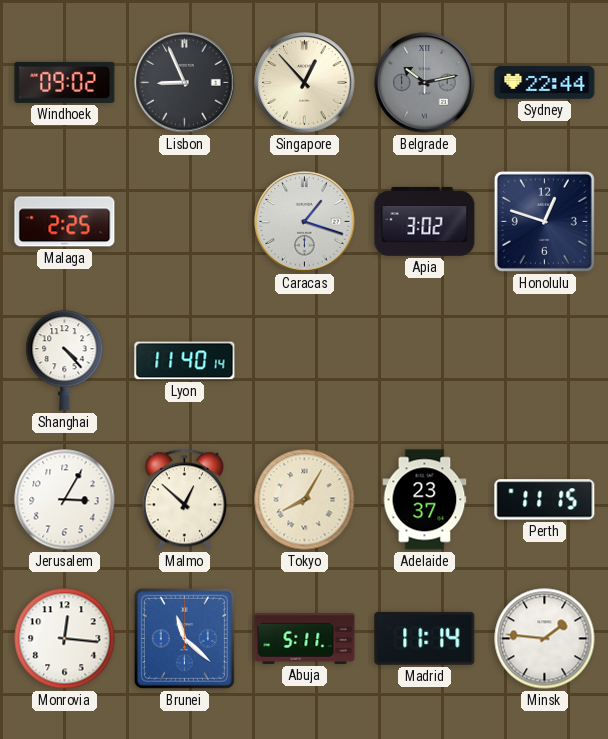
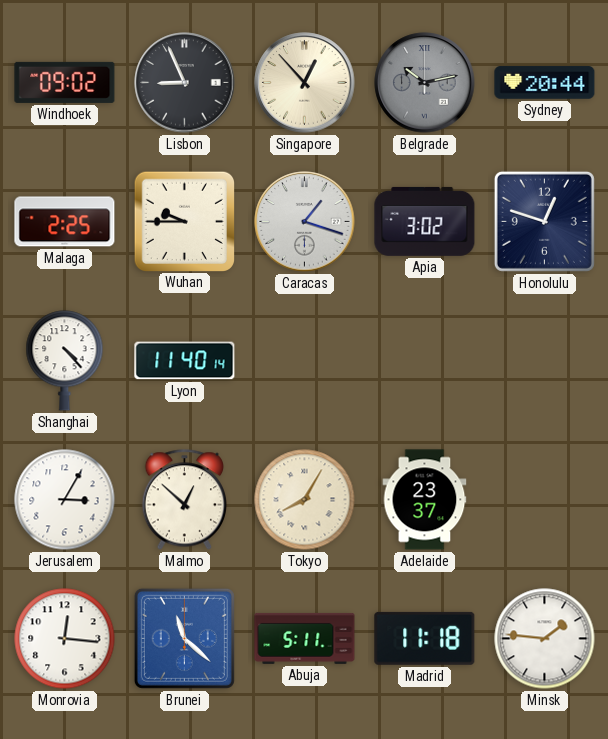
Sydney: 22:44 -> 20:44 (545, 83)
Wuhan: none -> 9:45 (184, 221)
Perth: 11:15 -> none (545, 500)
Madrid: 11:14 -> 11:18 (425, 638)
